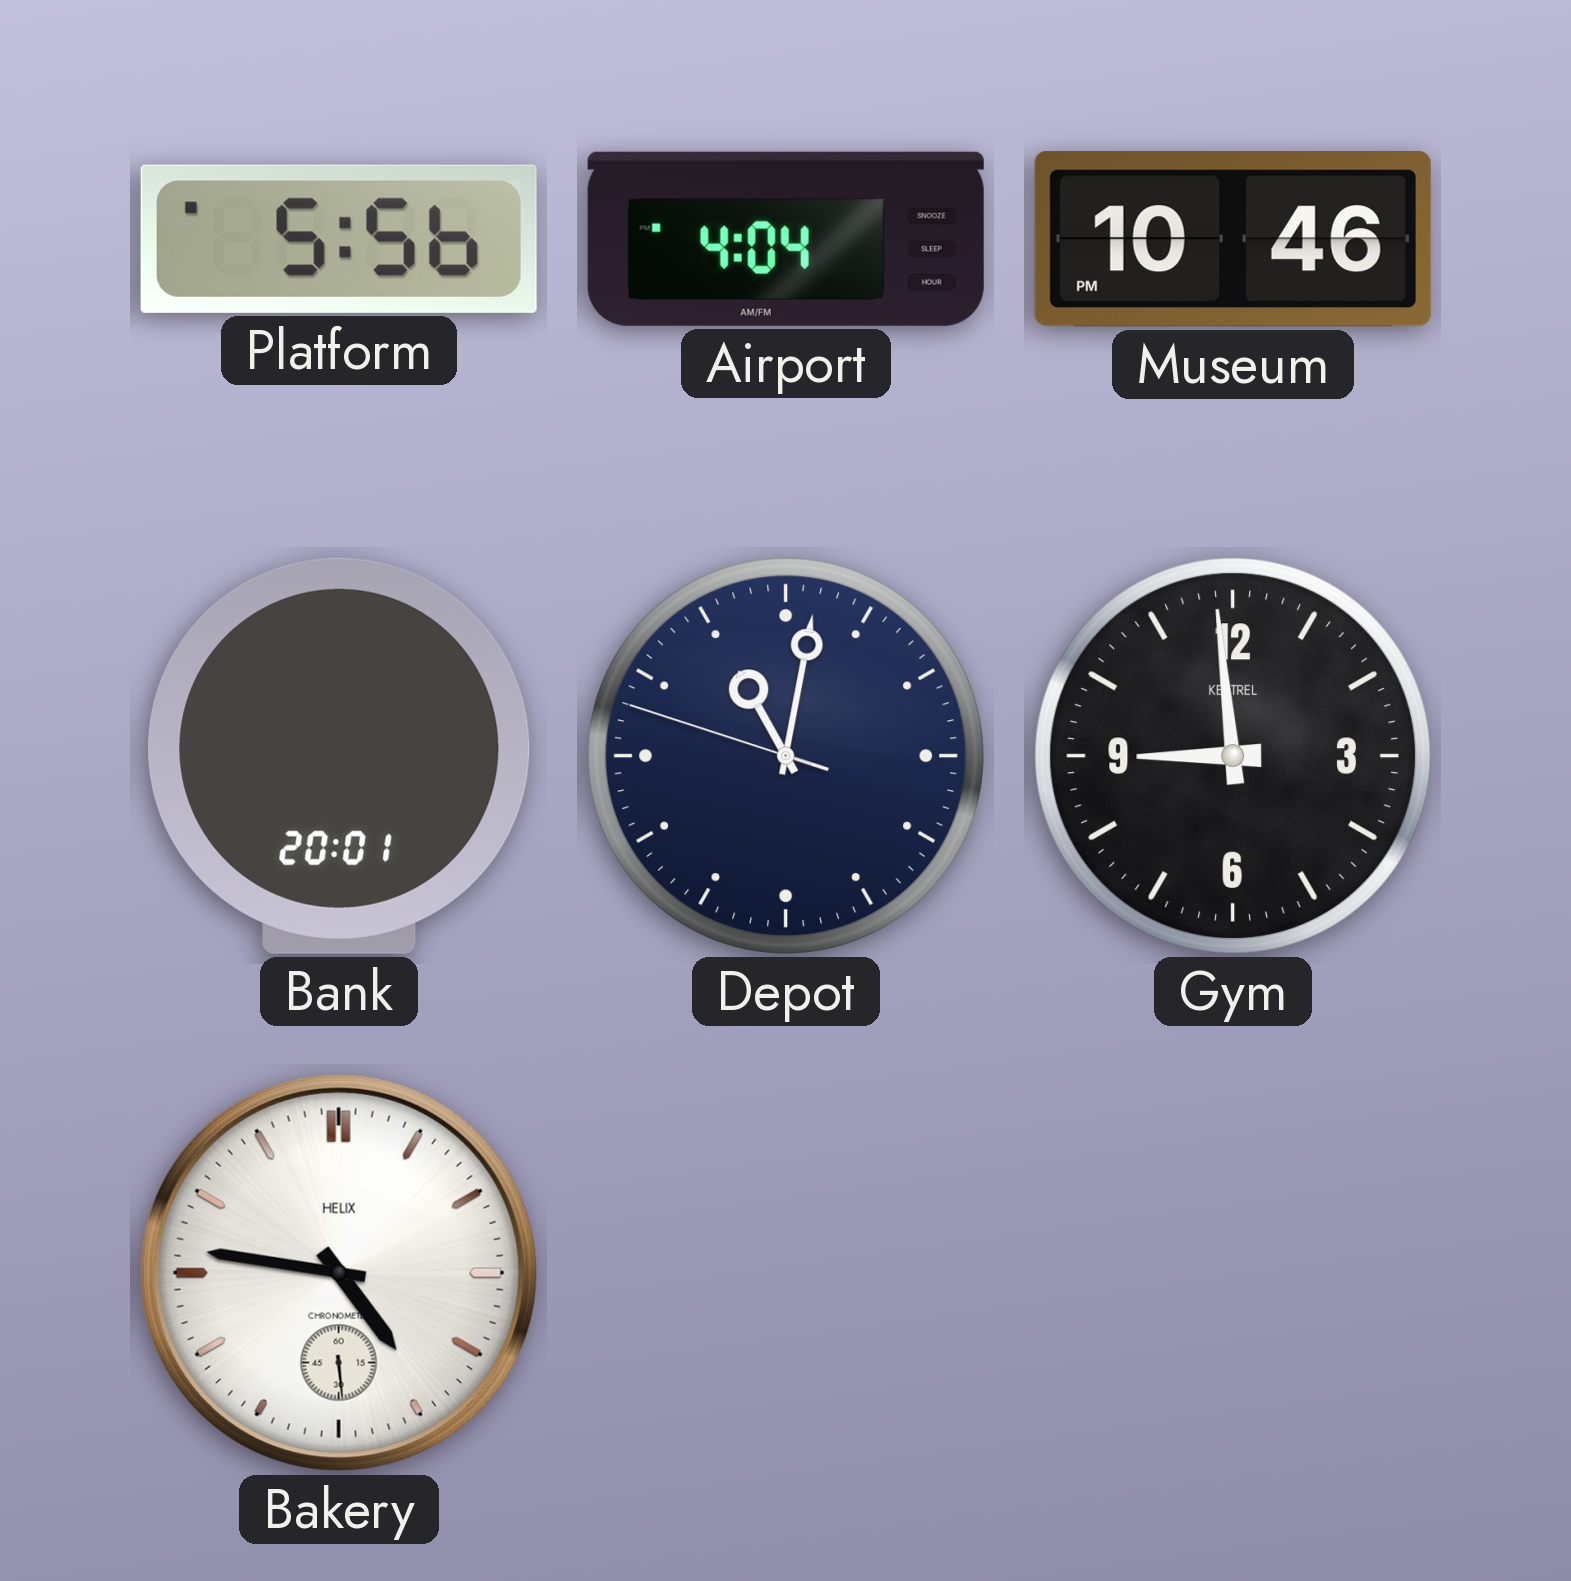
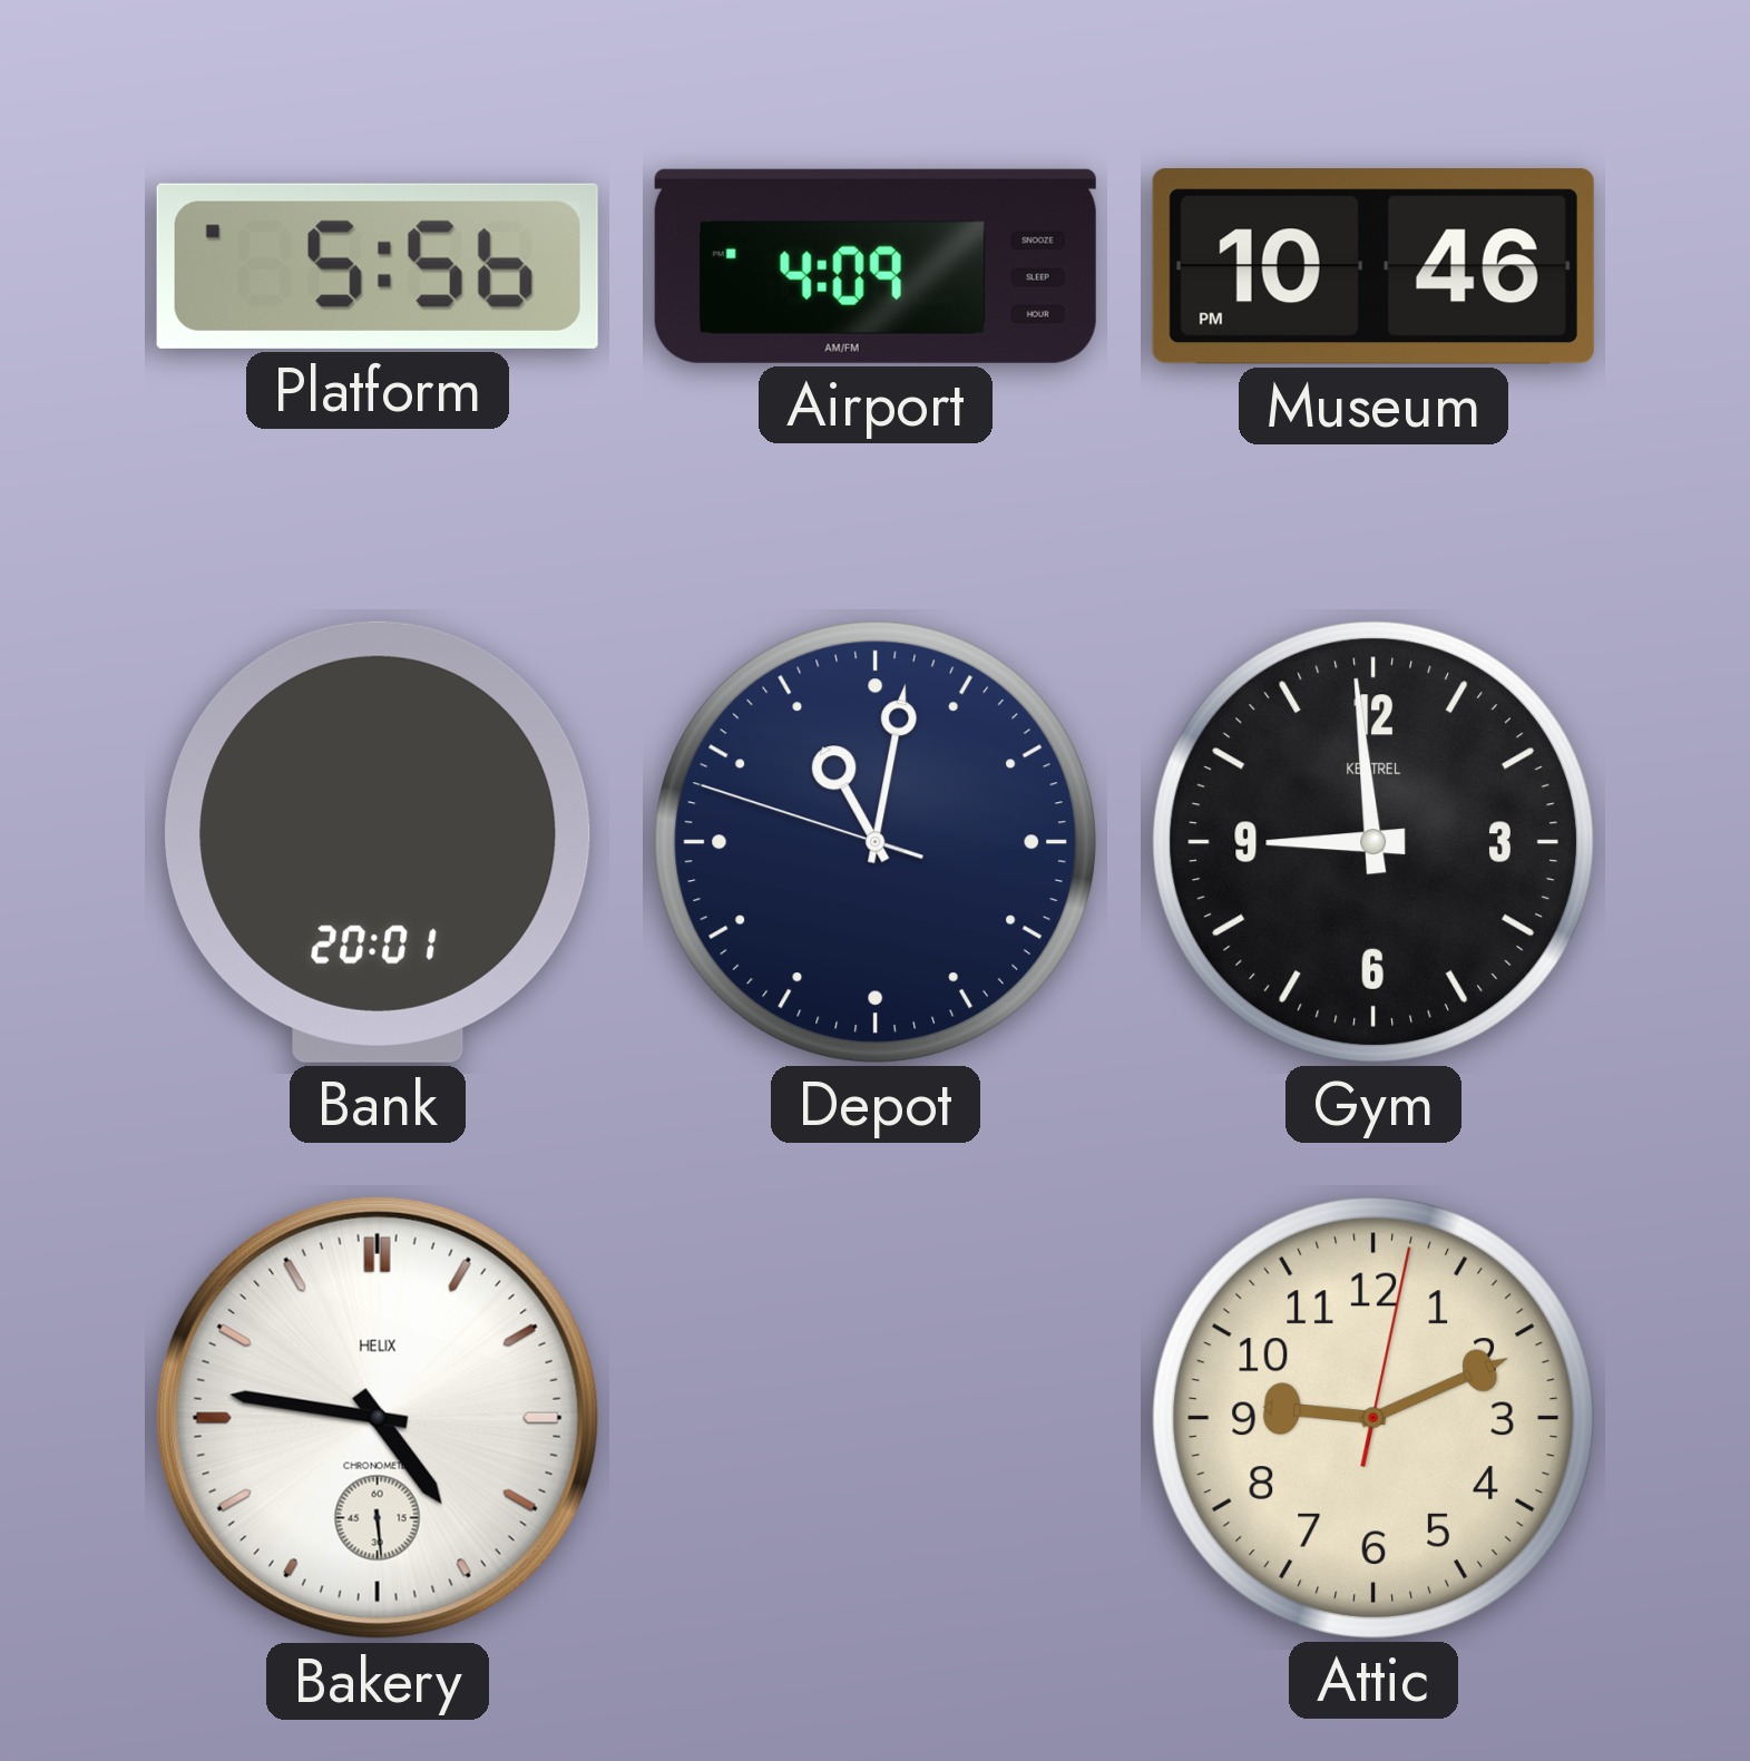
Airport: 4:04 -> 4:09 (876, 266)
Attic: none -> 9:11 (1373, 1418)
